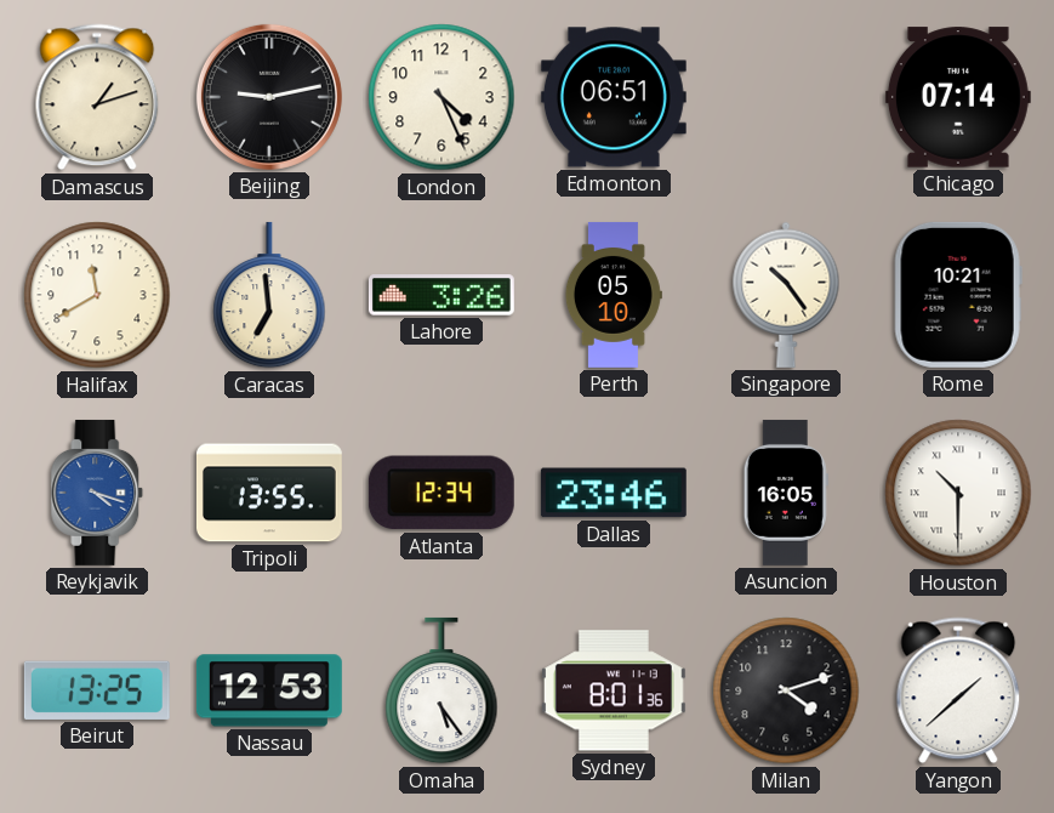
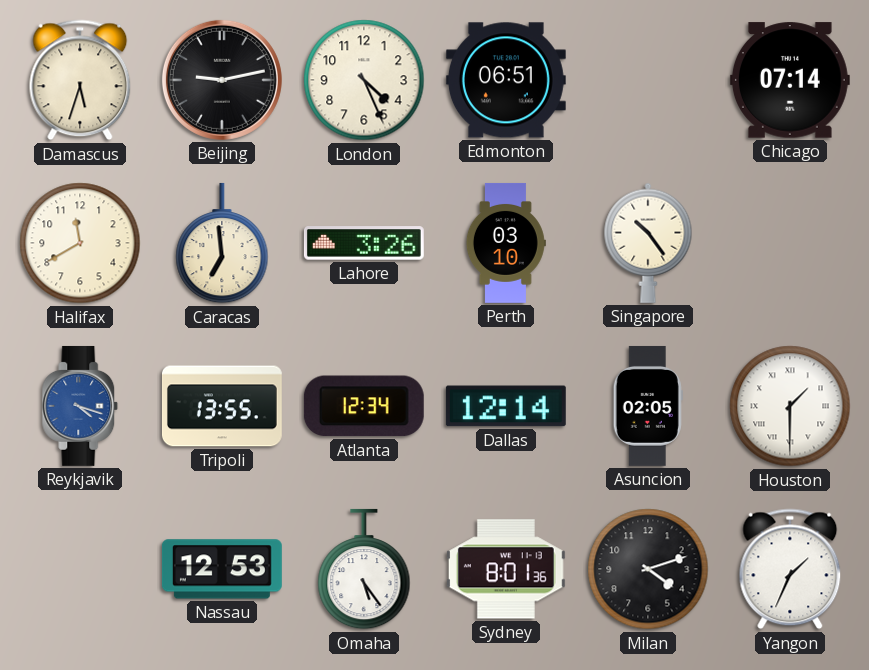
Damascus: 1:12 -> 5:33 (80, 80)
Perth: 05:10 -> 03:10 (505, 243)
Rome: 10:21 -> none (958, 295)
Dallas: 23:46 -> 12:14 (506, 406)
Asuncion: 16:05 -> 02:05 (648, 406)
Houston: 10:30 -> 1:30 (790, 406)
Beirut: 13:25 -> none (97, 690)
Yangon: 1:38 -> 1:34 (790, 569)
